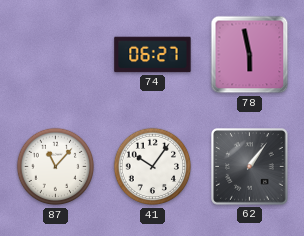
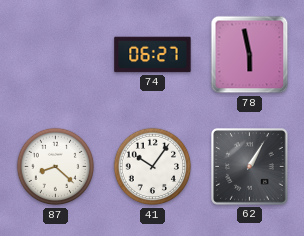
87: 11:07 -> 8:22 (56, 167)
62: 1:06 -> 1:05 (250, 167)
